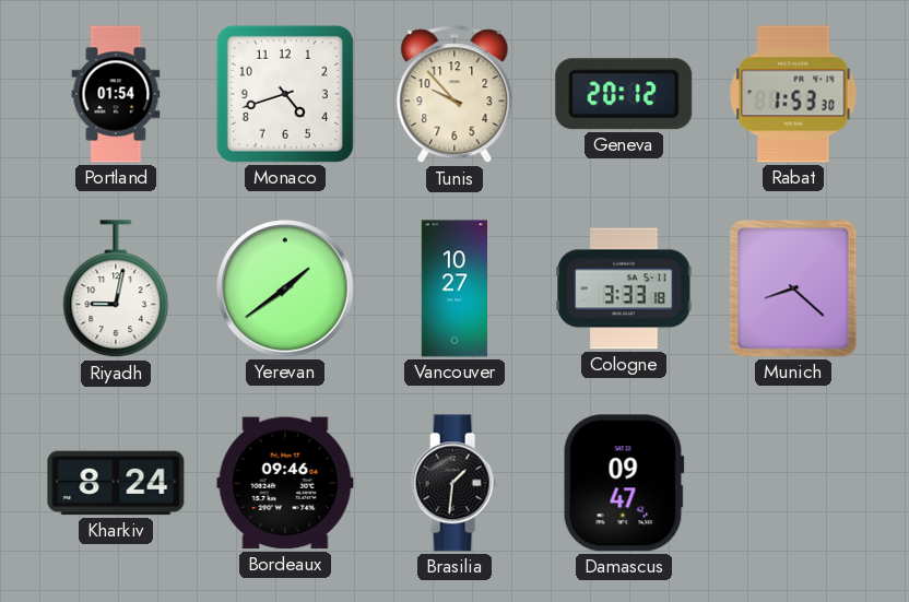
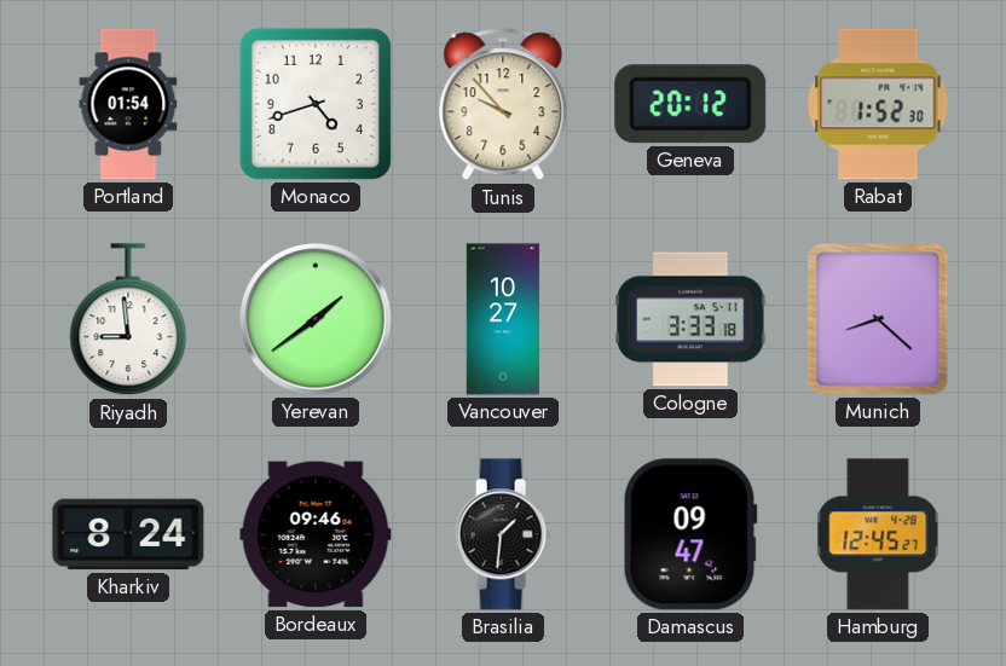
Rabat: 1:53 -> 1:52 (878, 104)
Riyadh: 9:02 -> 8:59 (128, 320)
Hamburg: none -> 12:45 (878, 534)
